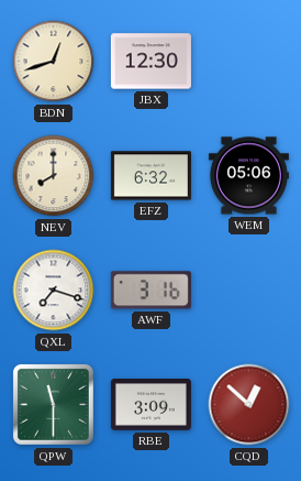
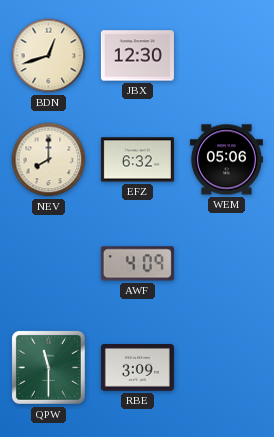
QXL: 7:18 -> none (54, 291)
AWF: 3:16 -> 4:09 (137, 264)
CQD: 12:52 -> none (249, 405)
